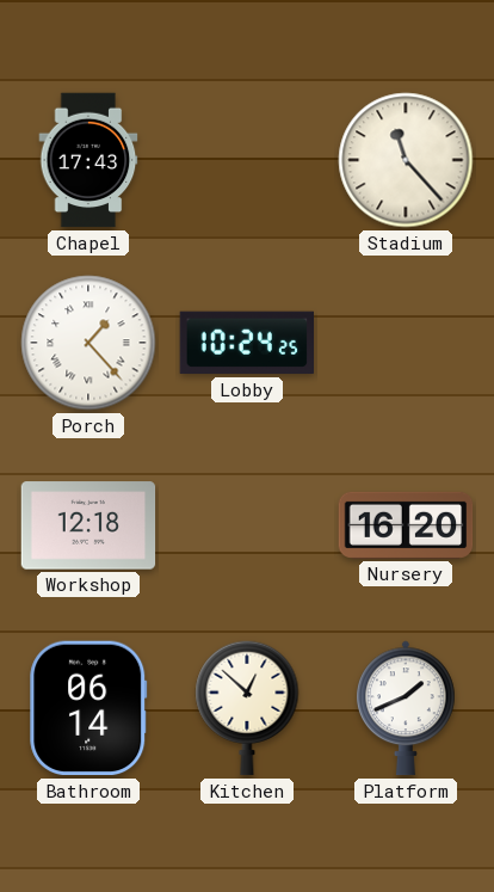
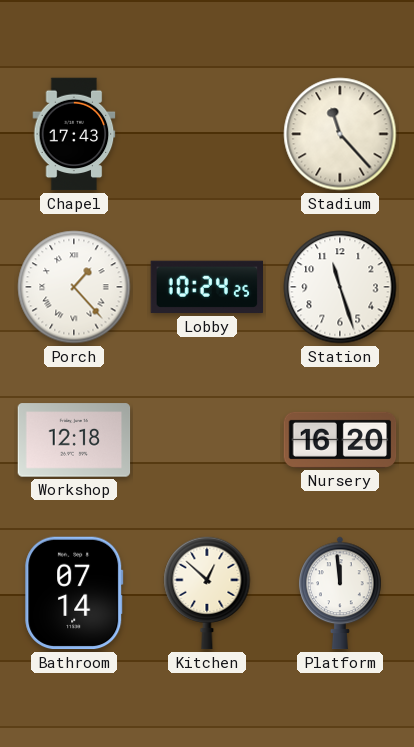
Station: none -> 11:27 (340, 287)
Bathroom: 06:14 -> 07:14 (74, 593)
Platform: 1:41 -> 11:59 (341, 593)
